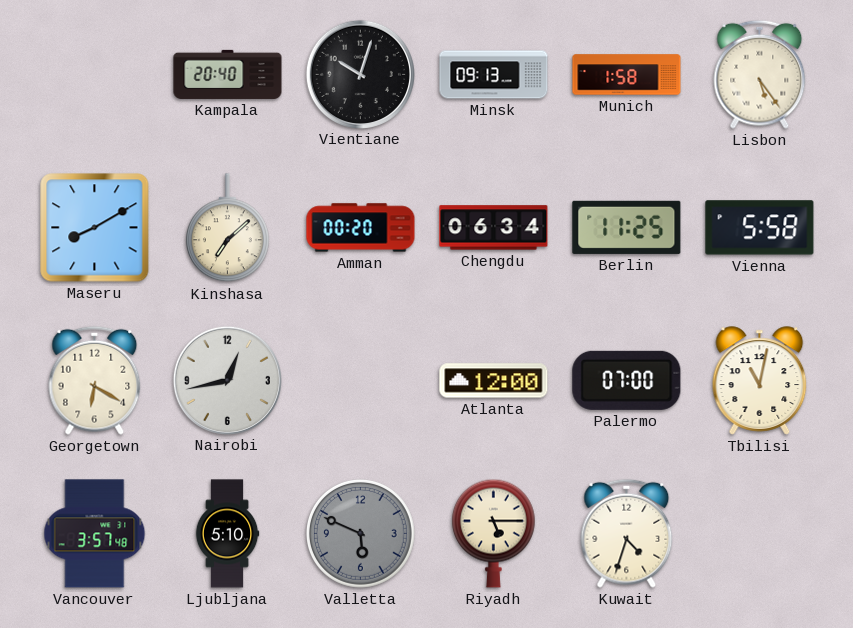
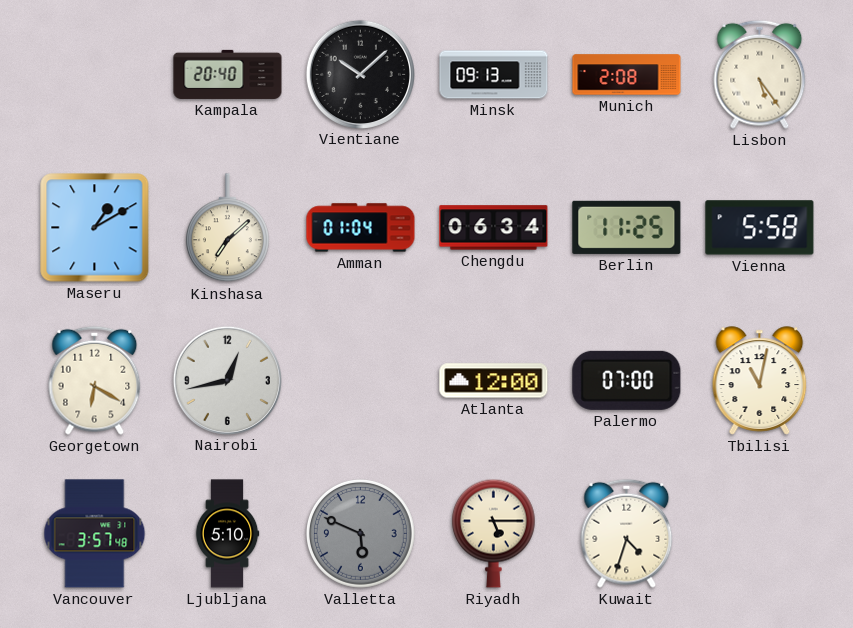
Vientiane: 10:03 -> 10:08 (360, 74)
Munich: 1:58 -> 2:08 (627, 75)
Maseru: 8:10 -> 1:10 (95, 228)
Amman: 00:20 -> 01:04 (361, 228)
